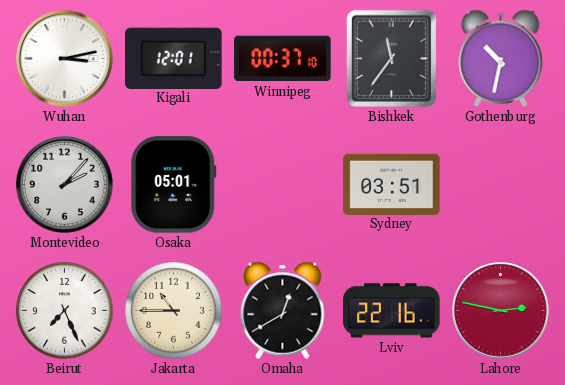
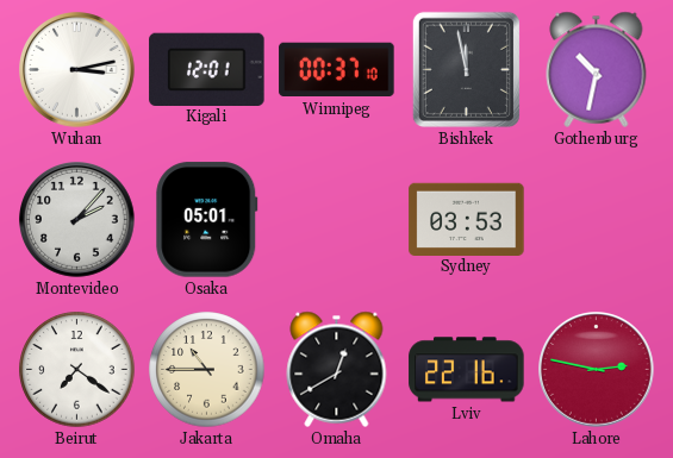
Bishkek: 11:36 -> 11:58 (466, 69)
Sydney: 03:51 -> 03:53 (467, 219)
Beirut: 7:26 -> 7:21 (77, 370)
